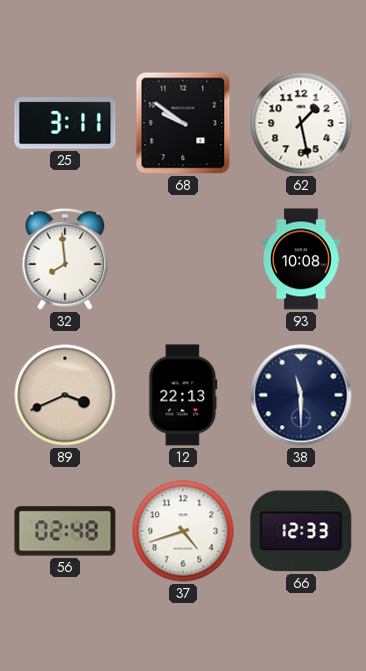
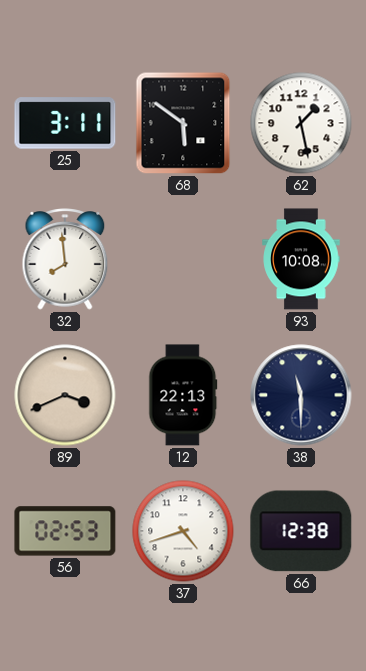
68: 9:51 -> 5:51 (183, 123)
56: 02:48 -> 02:53 (65, 531)
66: 12:33 -> 12:38 (301, 531)
